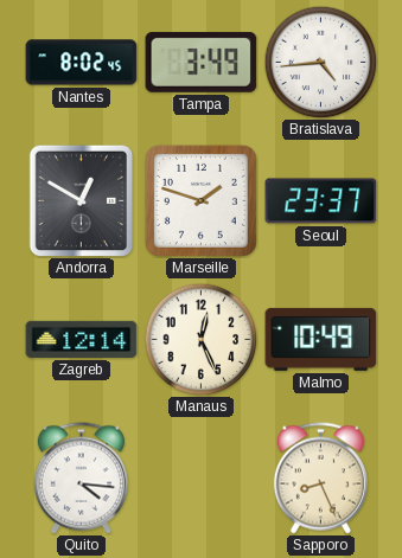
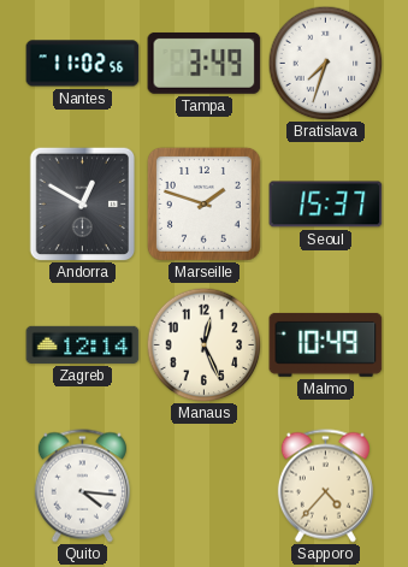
Nantes: 8:02 -> 11:02 (83, 64)
Bratislava: 4:44 -> 7:33 (325, 63)
Seoul: 23:37 -> 15:37 (326, 205)
Sapporo: 8:26 -> 4:37 (325, 486)
